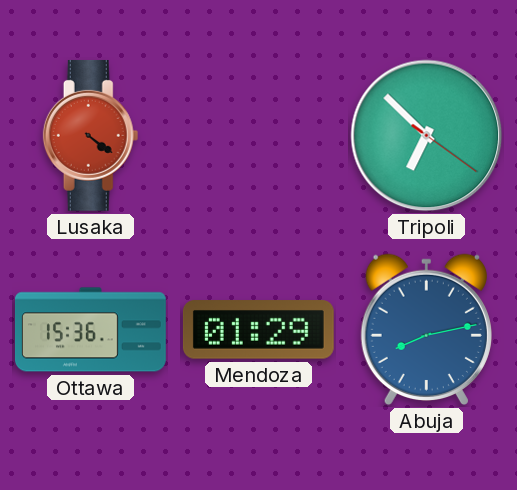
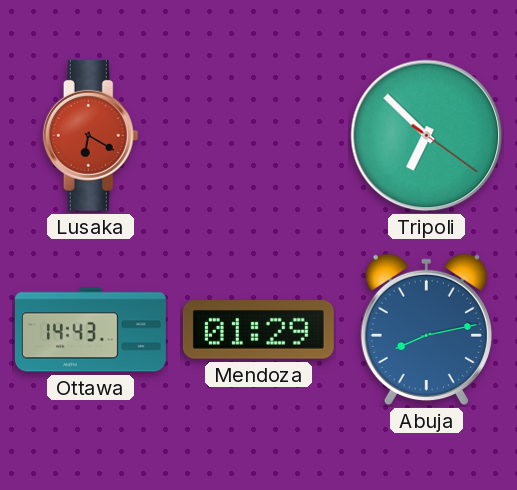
Lusaka: 4:21 -> 6:20 (91, 135)
Ottawa: 15:36 -> 14:43 (90, 330)
